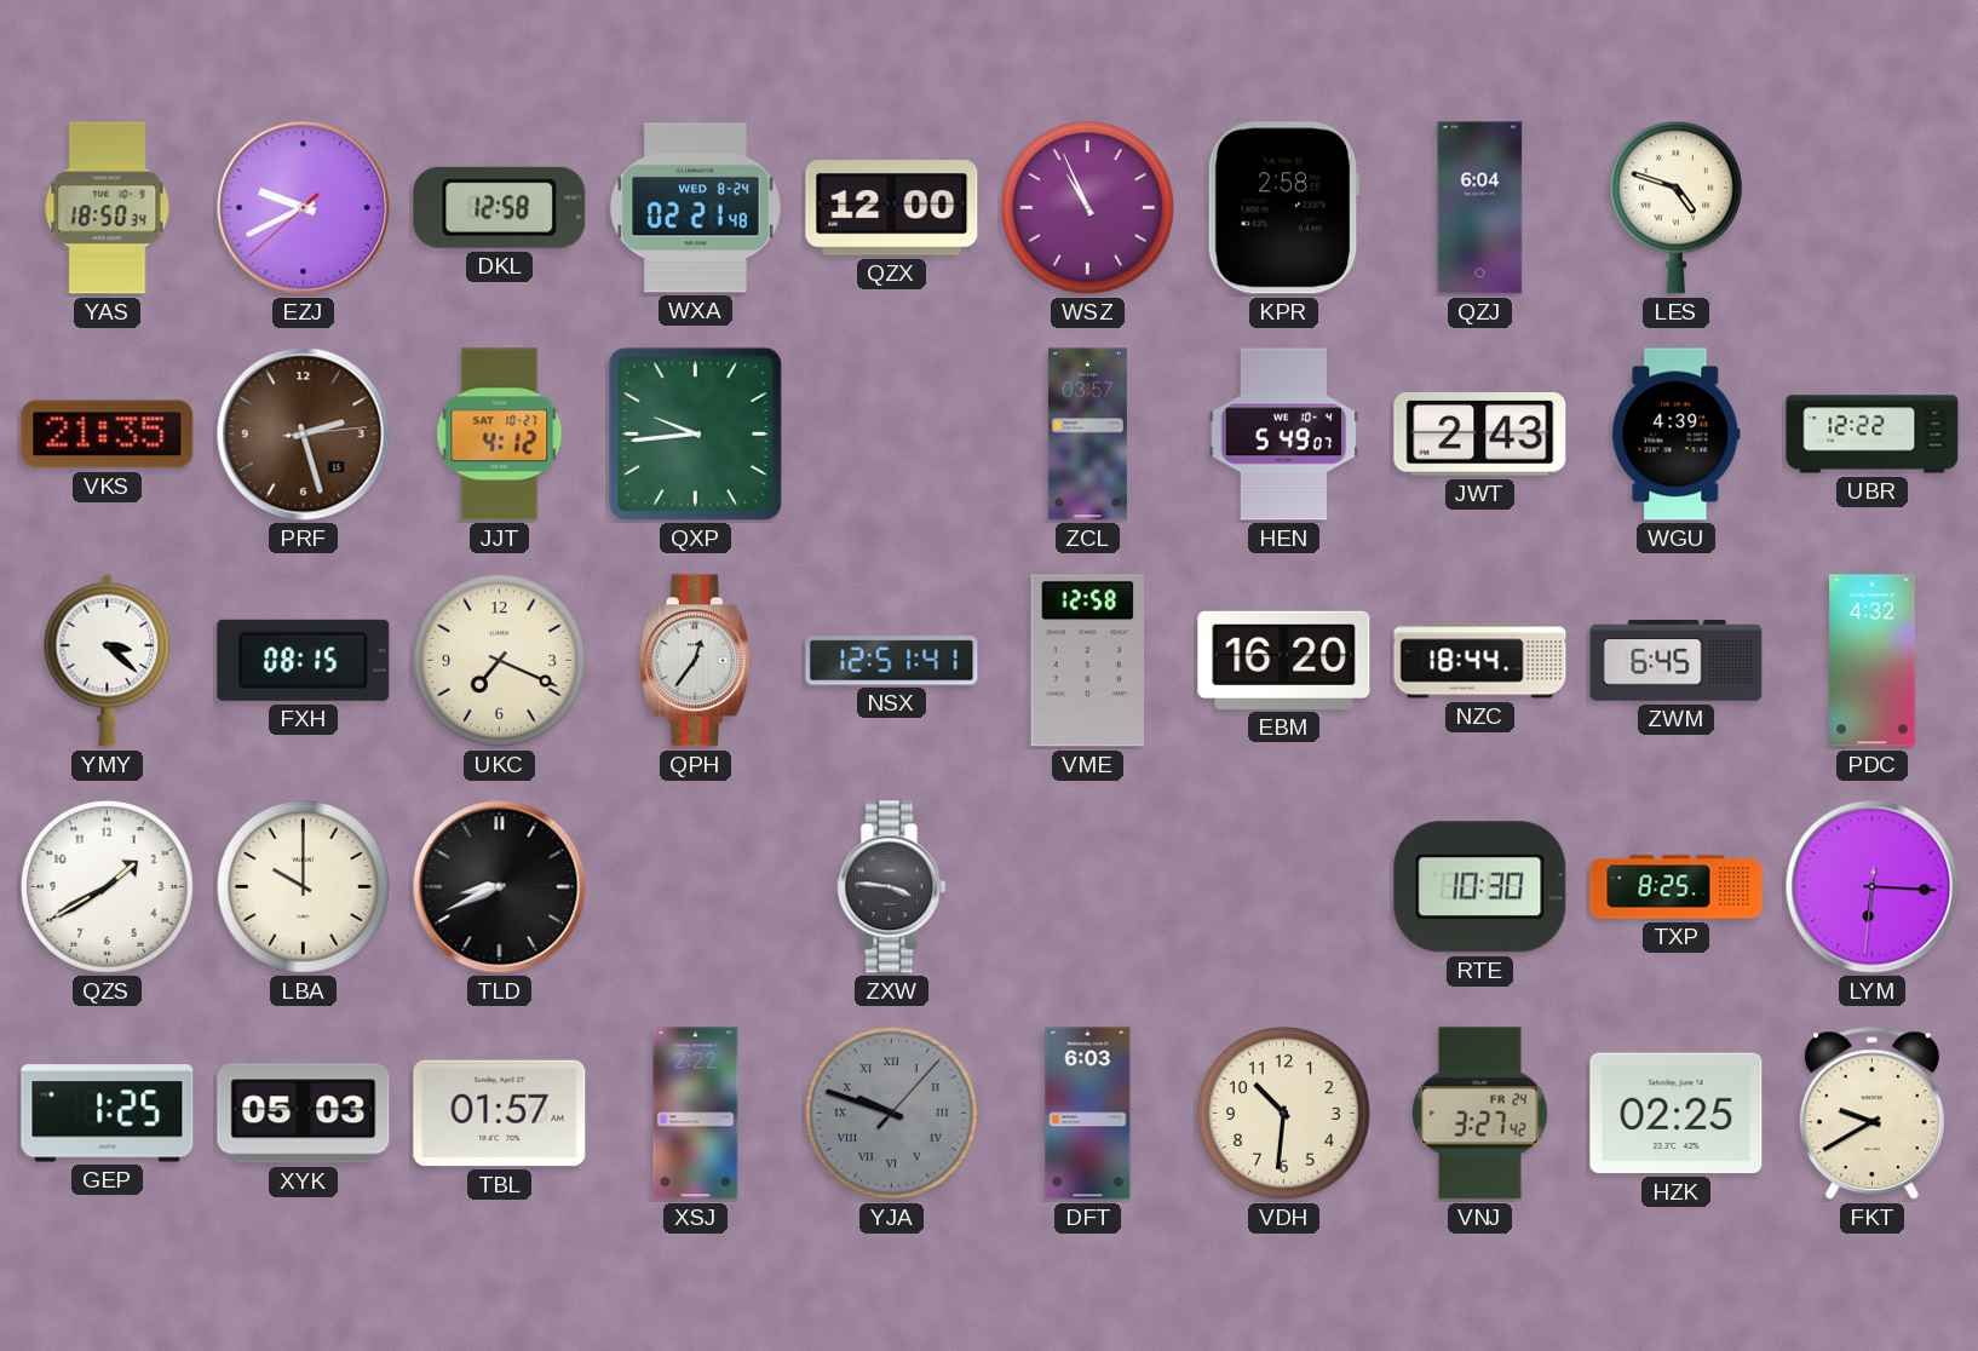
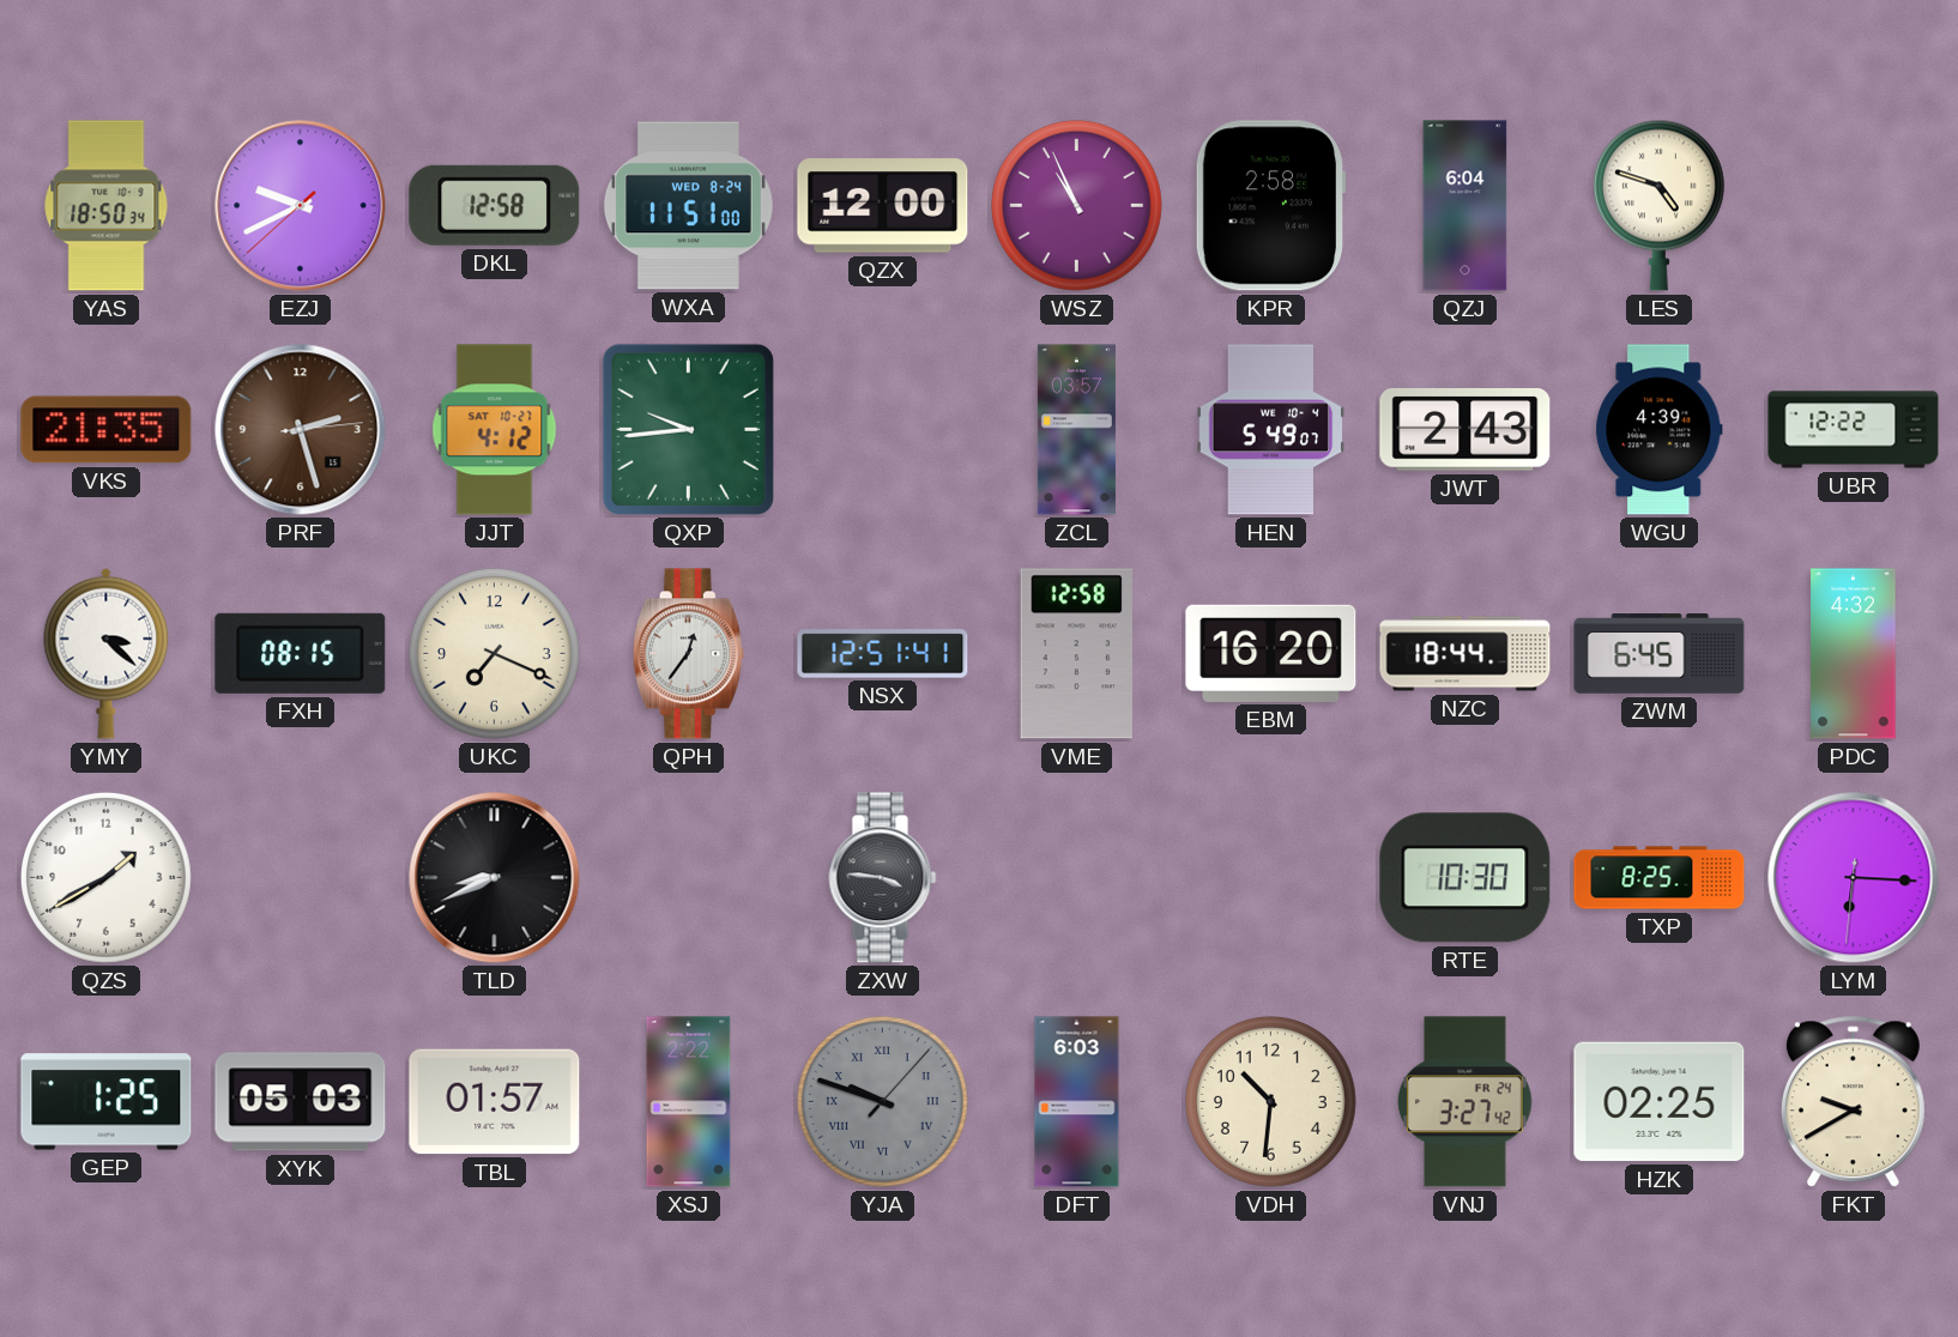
WXA: 02:21 -> 11:51 (688, 206)
LBA: 10:00 -> none (303, 886)
